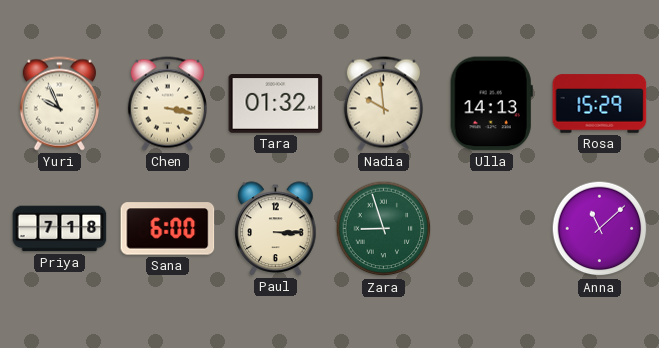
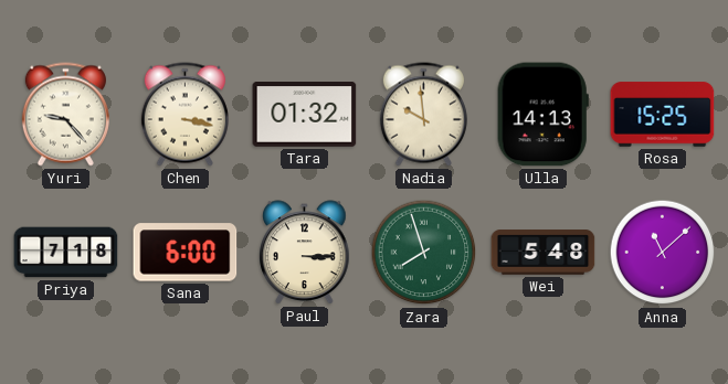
Yuri: 9:56 -> 9:23 (65, 115)
Rosa: 15:29 -> 15:25 (663, 115)
Zara: 8:57 -> 7:57 (424, 253)
Wei: none -> 5:48 (544, 253)
